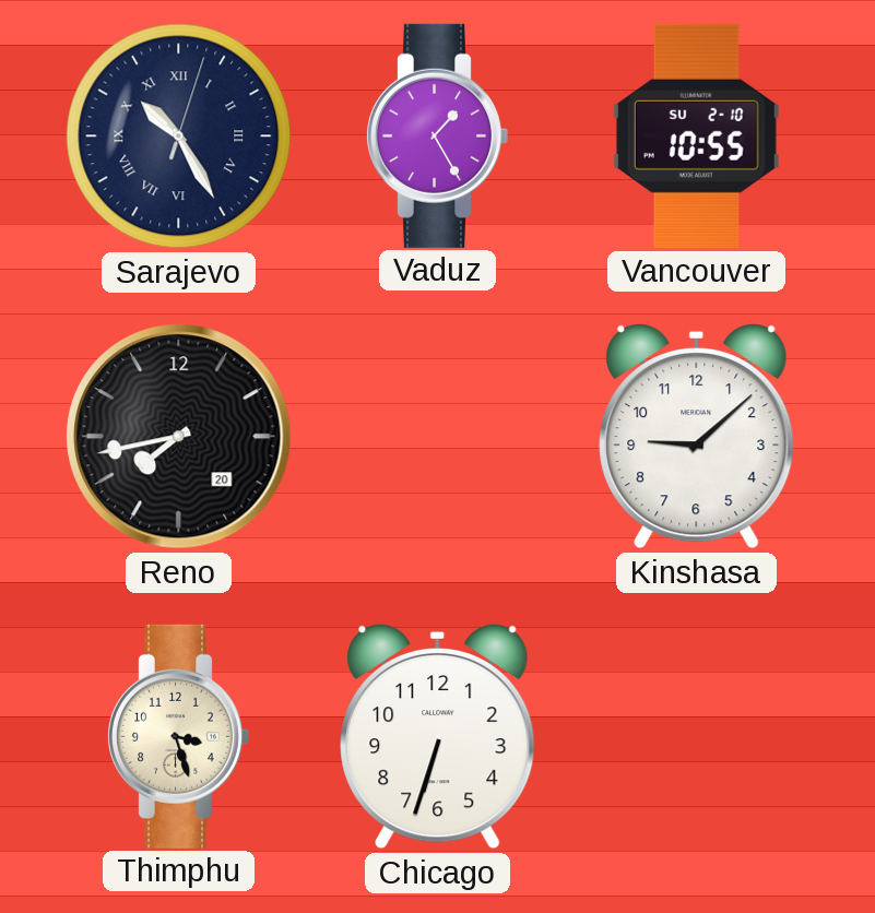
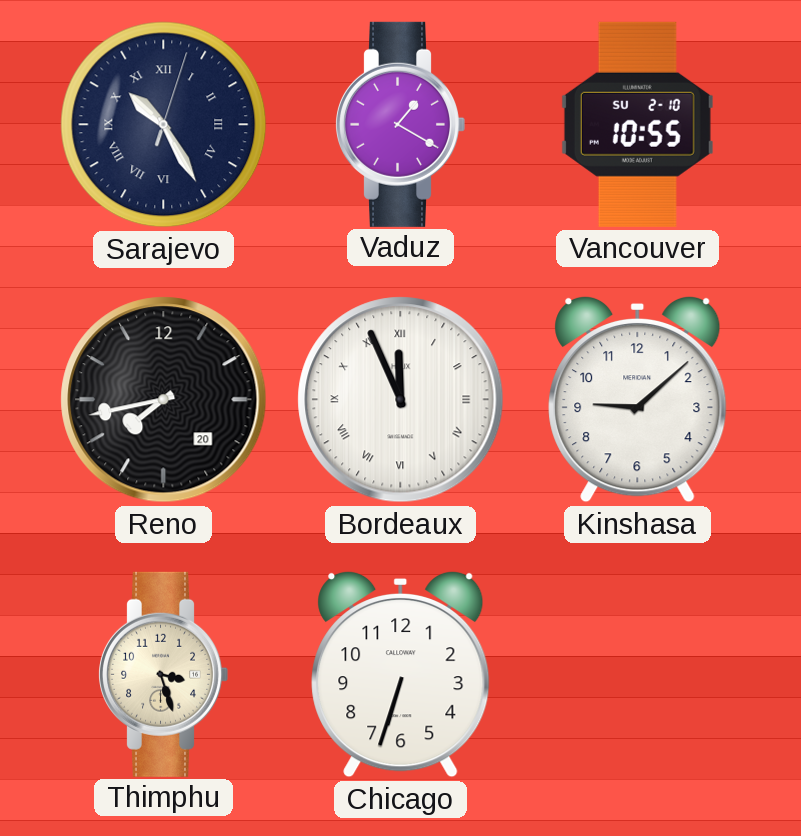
Vaduz: 1:25 -> 1:20 (400, 124)
Bordeaux: none -> 11:56 (401, 400)
